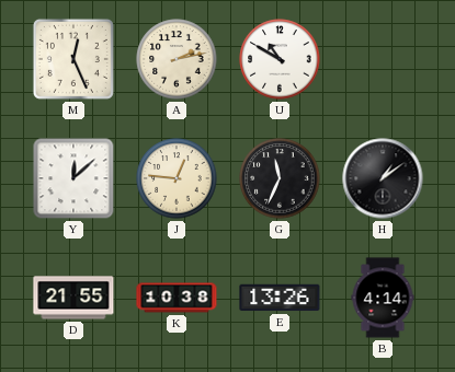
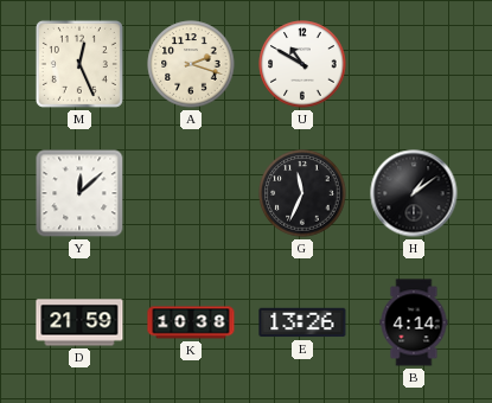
A: 2:13 -> 2:18 (191, 64)
J: 12:46 -> none (177, 178)
D: 21:55 -> 21:59 (79, 322)
